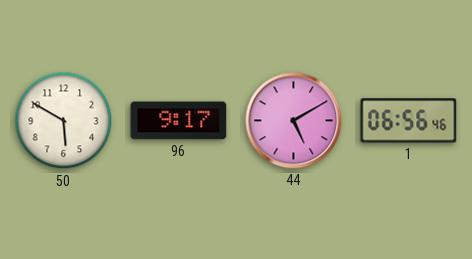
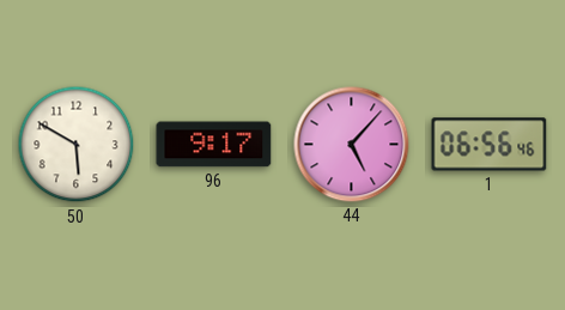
44: 5:10 -> 5:07 (352, 145)
